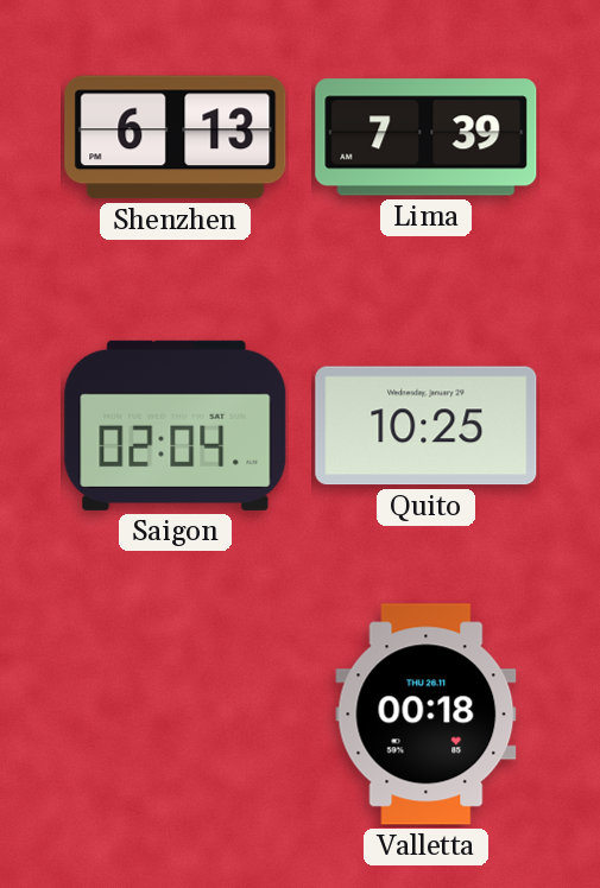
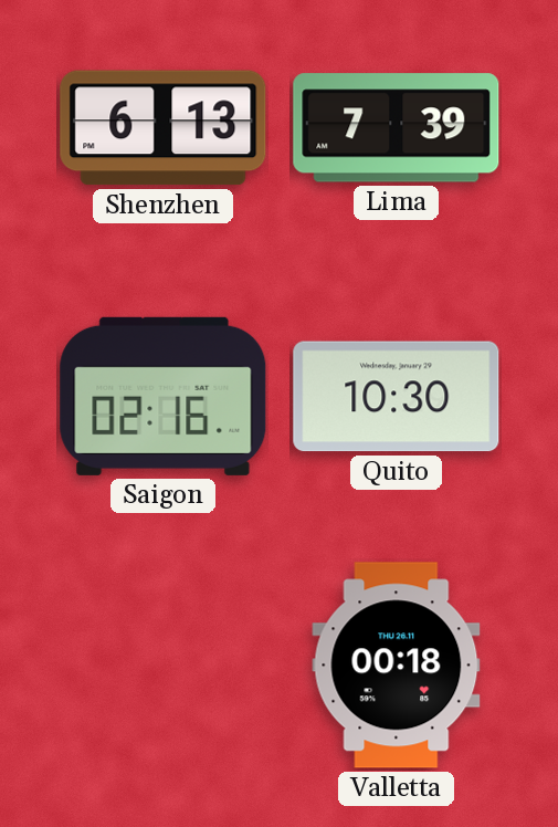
Saigon: 02:04 -> 02:16 (164, 396)
Quito: 10:25 -> 10:30 (397, 397)
